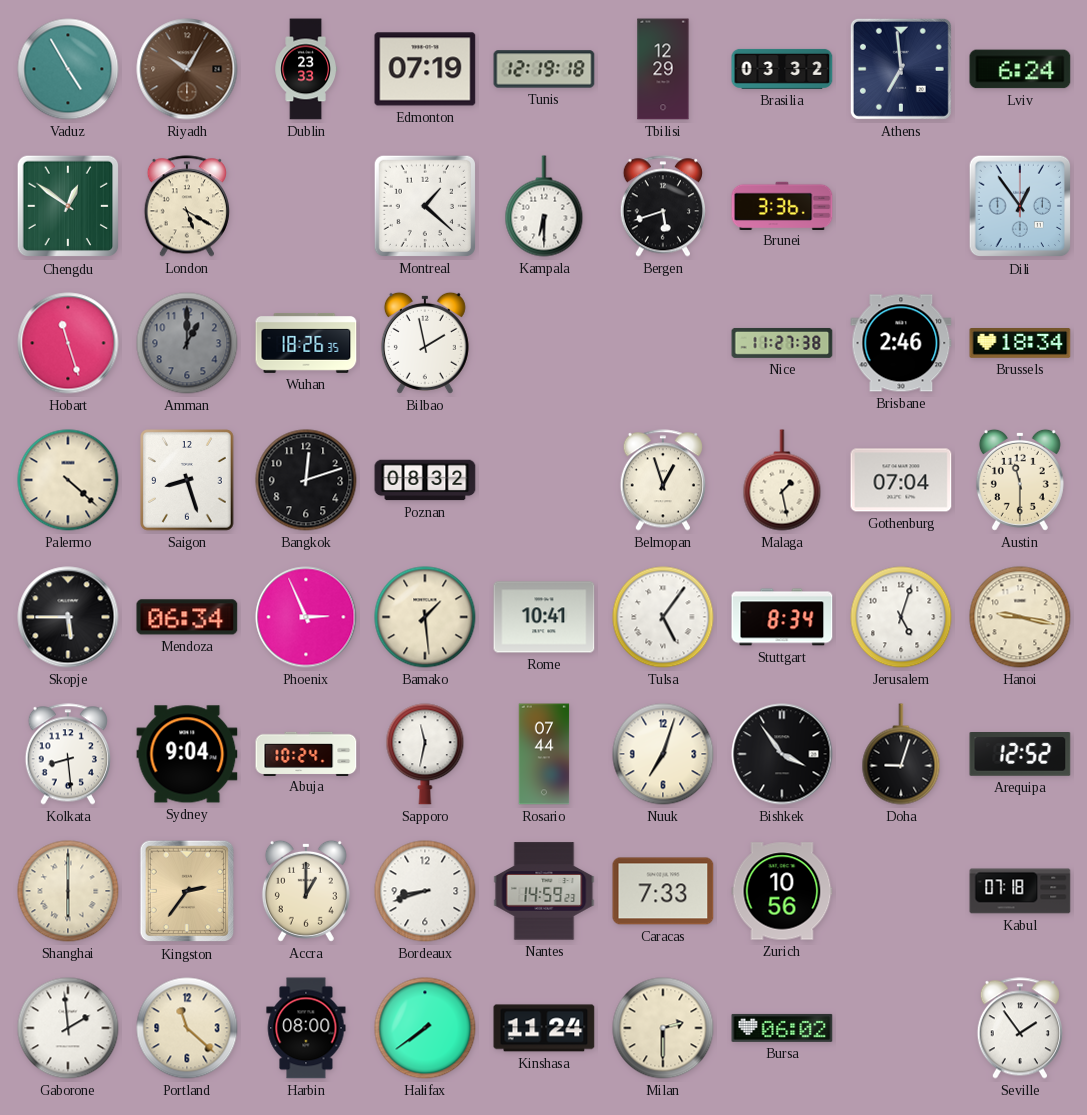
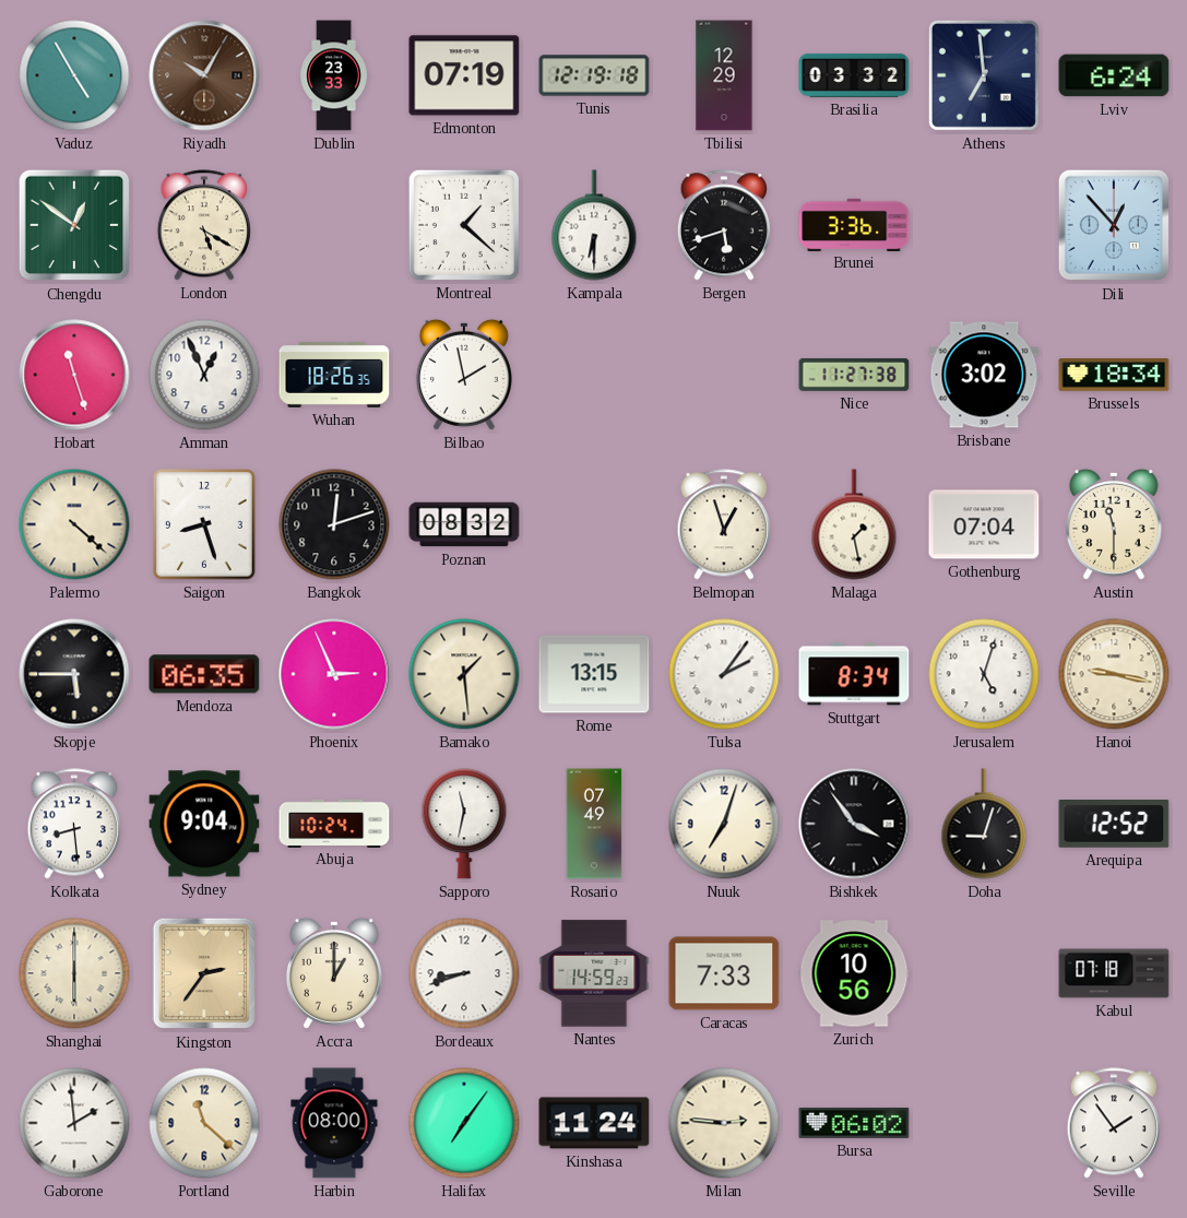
Dili: 12:54 -> 12:53 (1114, 225)
Amman: 1:00 -> 12:56 (204, 375)
Amman dial: grey -> white (204, 375)
Brisbane: 2:46 -> 3:02 (984, 375)
Mendoza: 06:34 -> 06:35 (204, 674)
Rome: 10:41 -> 13:15 (594, 674)
Tulsa: 5:06 -> 2:06 (724, 674)
Rosario: 07:44 -> 07:49 (594, 824)
Halifax: 7:39 -> 7:06 (464, 1123)
Milan: 2:30 -> 2:46 (724, 1123)
